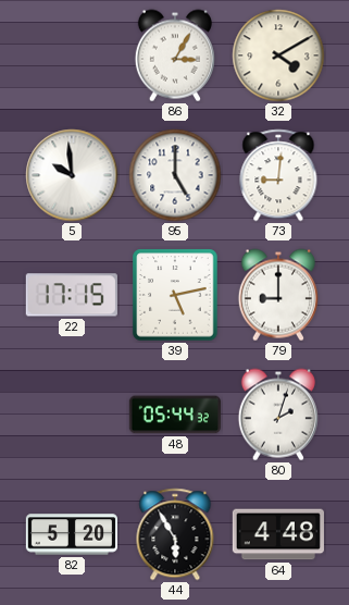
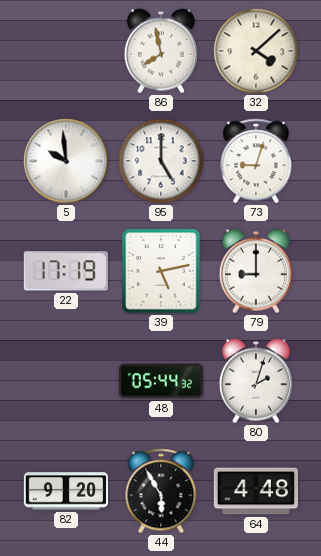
86: 3:05 -> 7:58 (161, 51)
32: 4:10 -> 4:08 (256, 51)
73: 9:01 -> 9:03 (256, 161)
22: 17:15 -> 17:19 (66, 271)
82: 5:20 -> 9:20 (65, 491)
